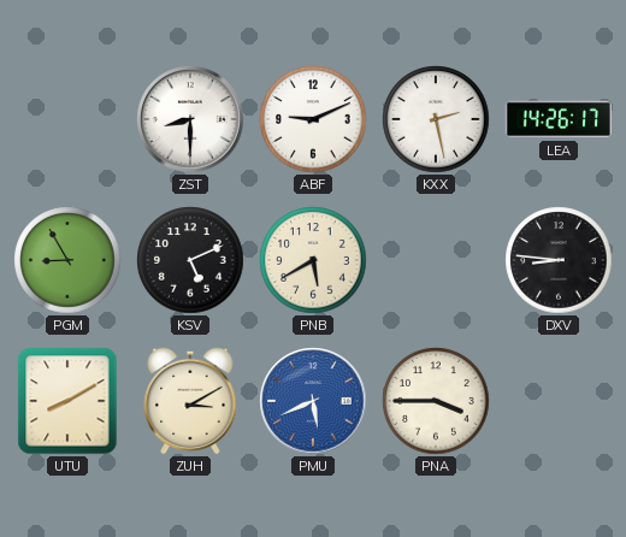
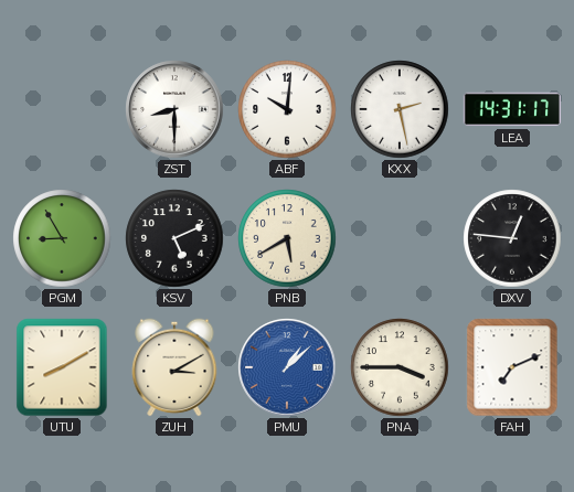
ABF: 9:11 -> 10:01 (287, 109)
LEA: 14:26 -> 14:31 (511, 109)
DXV: 8:46 -> 12:46 (512, 238)
PMU: 5:41 -> 1:08 (287, 367)
FAH: none -> 7:11 (512, 367)
